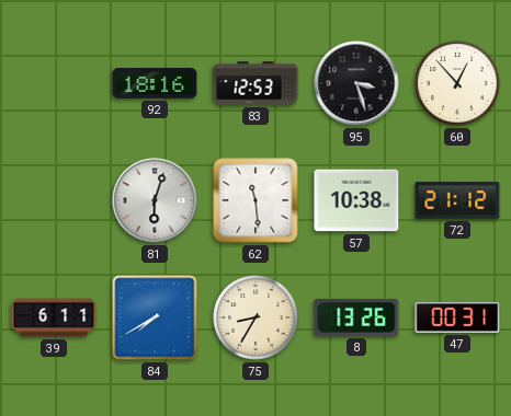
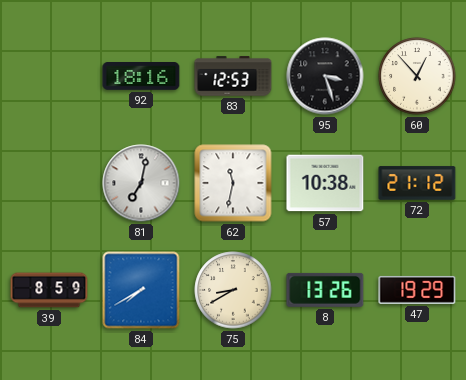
81: 6:03 -> 7:02 (141, 183)
62: 11:29 -> 11:32 (233, 183)
39: 6:11 -> 8:59 (49, 290)
75: 8:35 -> 8:40 (233, 290)
47: 00:31 -> 19:29 (417, 290)
